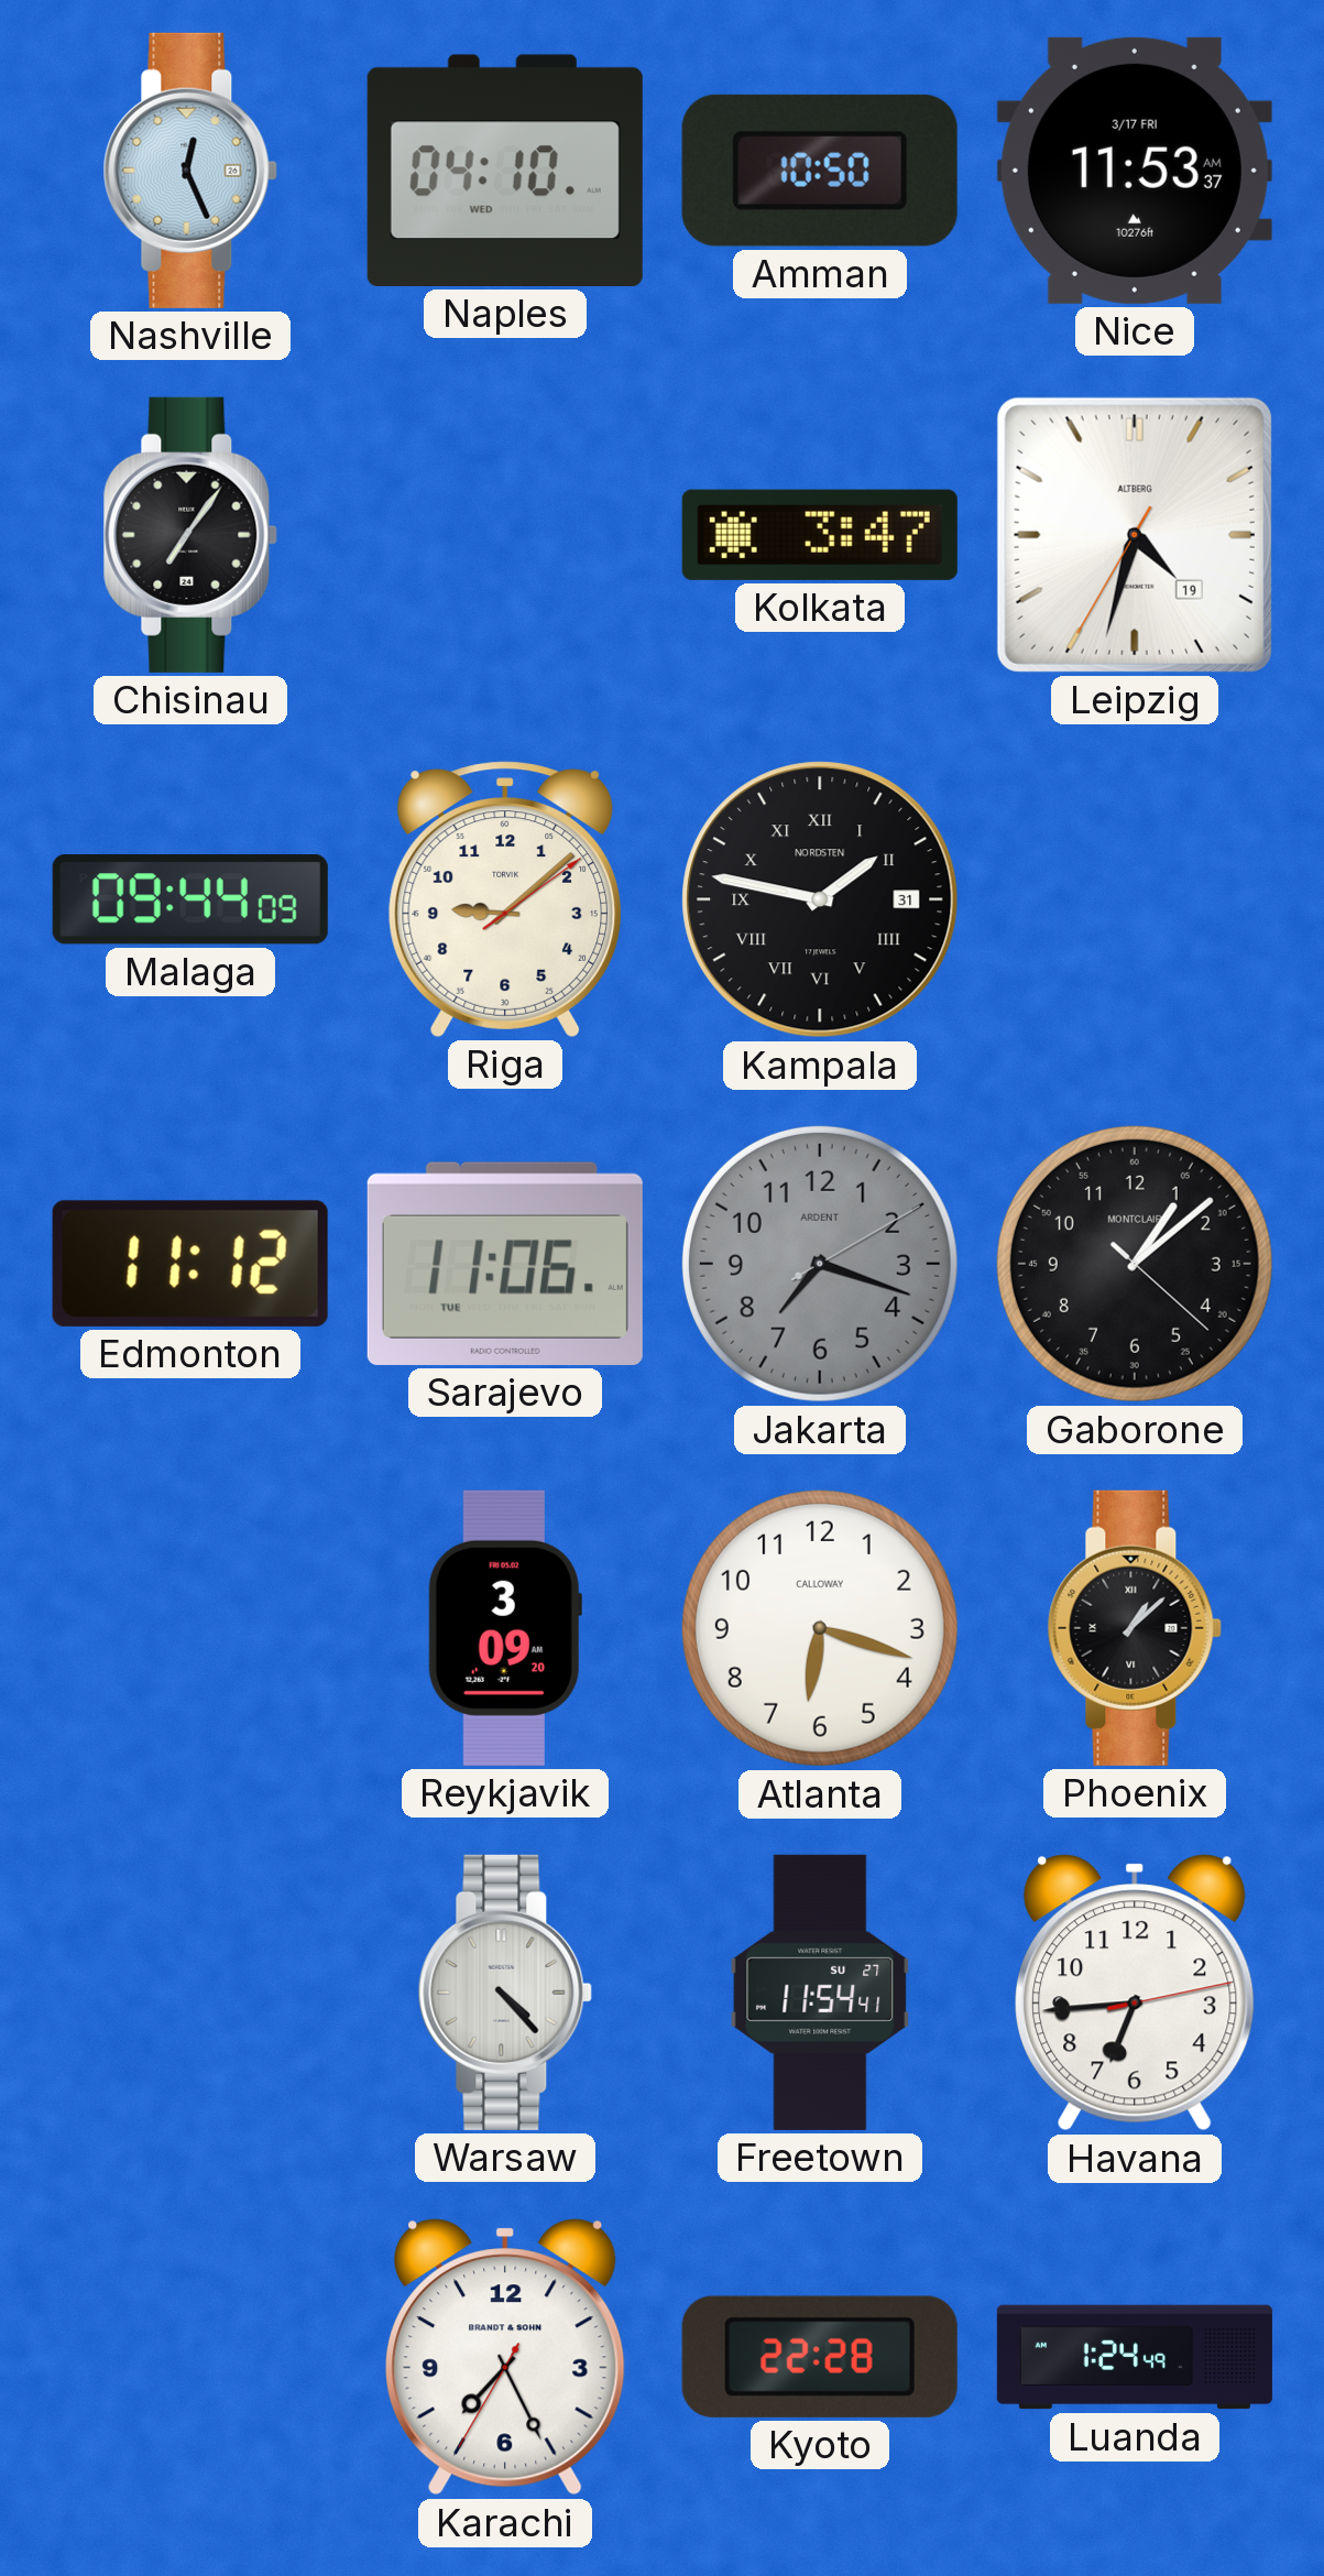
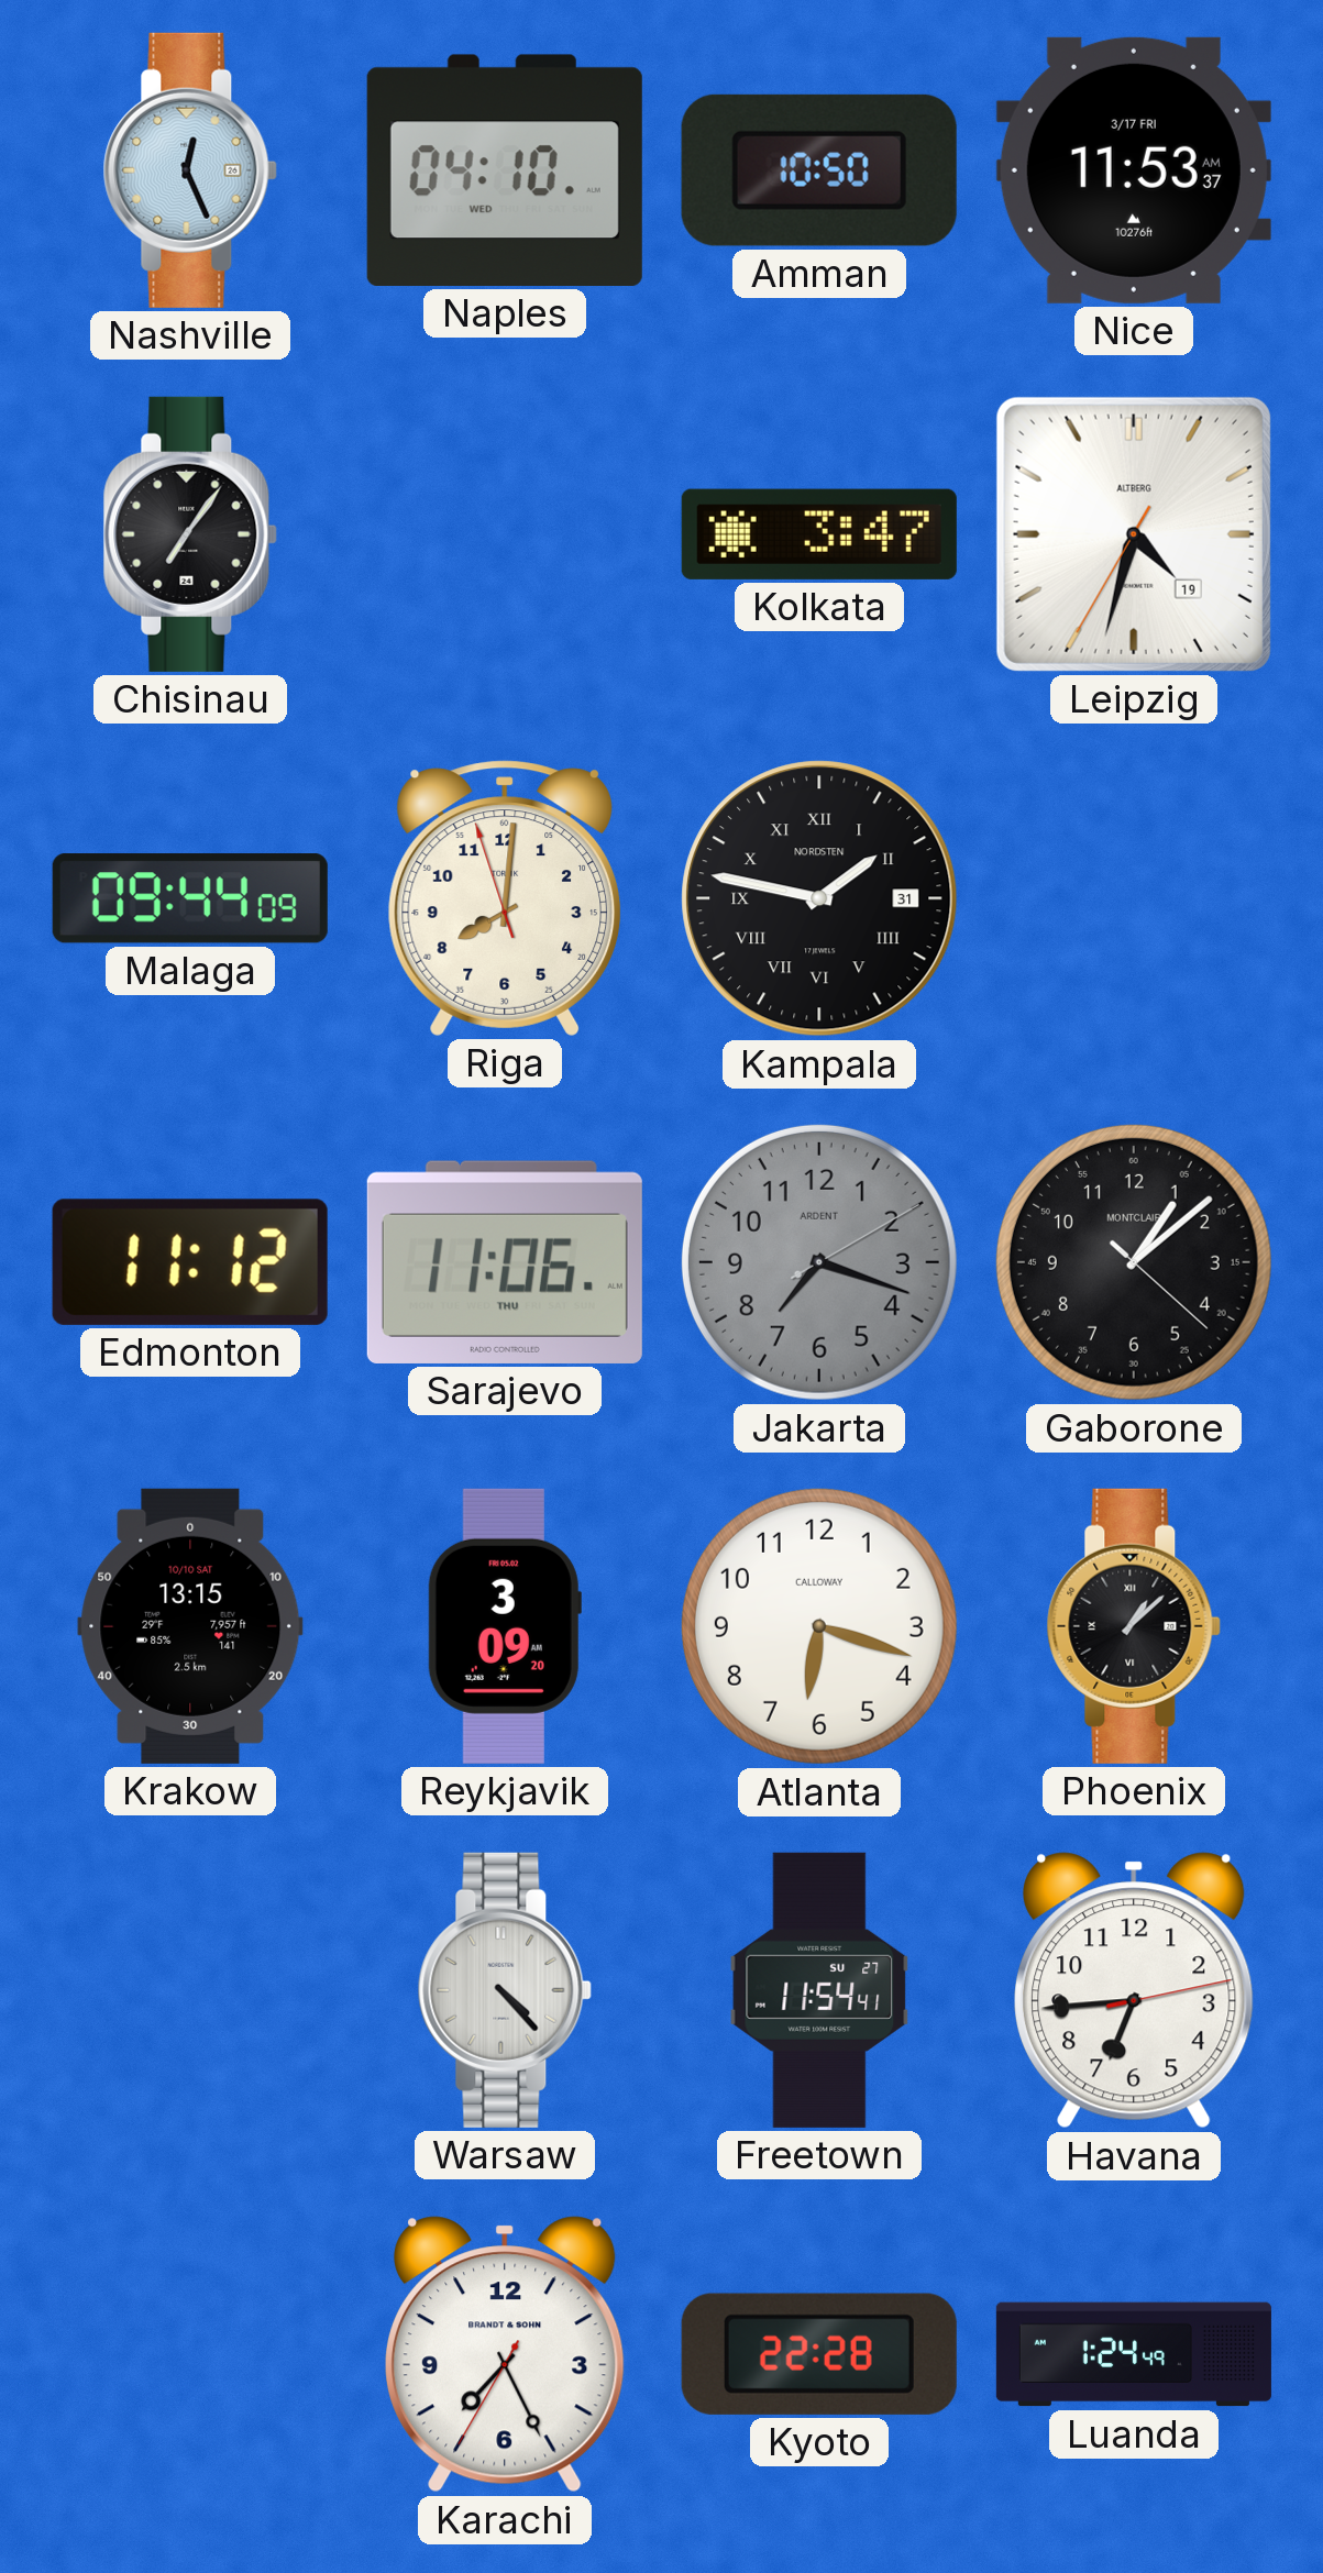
Riga: 9:08 -> 8:00 (505, 898)
Sarajevo date: TUE -> THU (505, 1262)
Krakow: none -> 13:15 (190, 1626)
